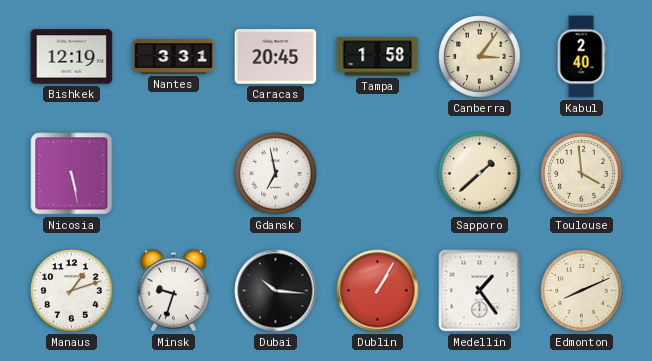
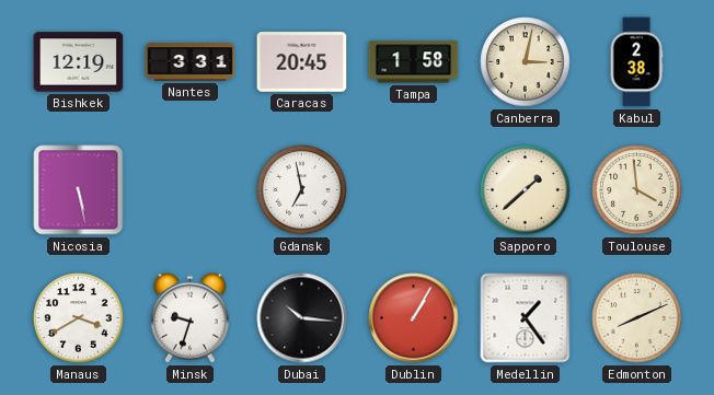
Canberra: 3:06 -> 3:02 (526, 62)
Kabul: 2:40 -> 2:38 (636, 62)
Manaus: 1:12 -> 3:40 (79, 318)
